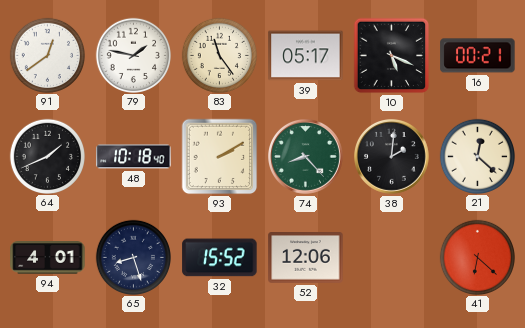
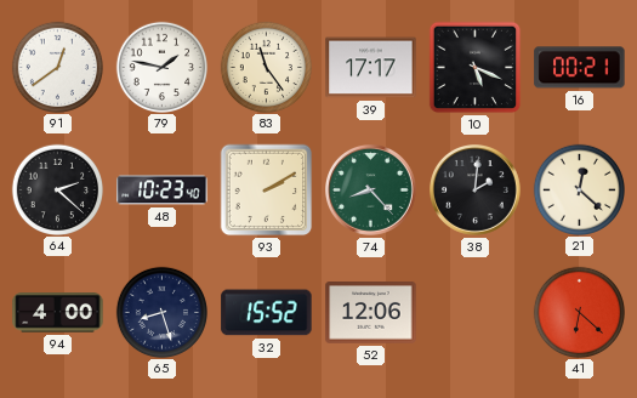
39: 05:17 -> 17:17 (371, 68)
64: 1:41 -> 2:22 (57, 189)
48: 10:18 -> 10:23 (163, 191)
94: 4:01 -> 4:00 (58, 313)
